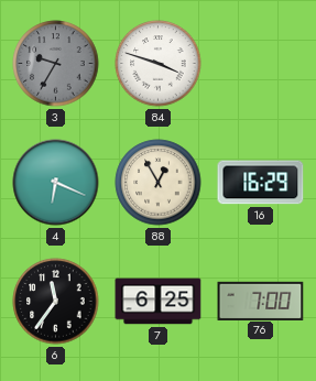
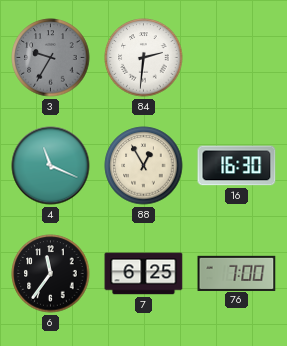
84: 3:48 -> 2:31 (144, 58)
4: 6:19 -> 11:19 (51, 166)
16: 16:29 -> 16:30 (237, 166)
